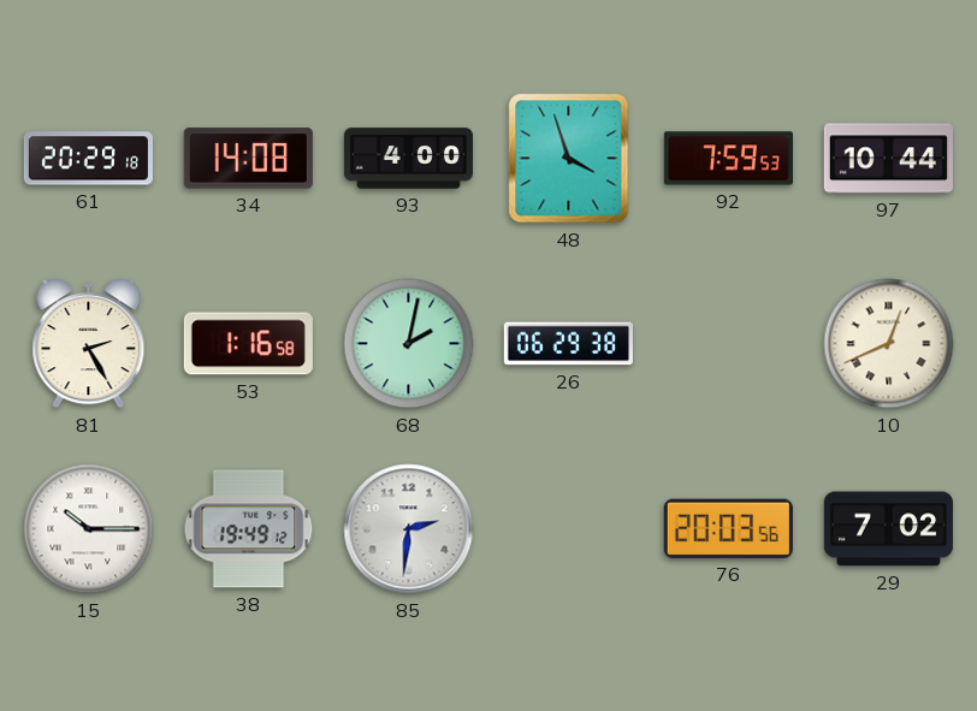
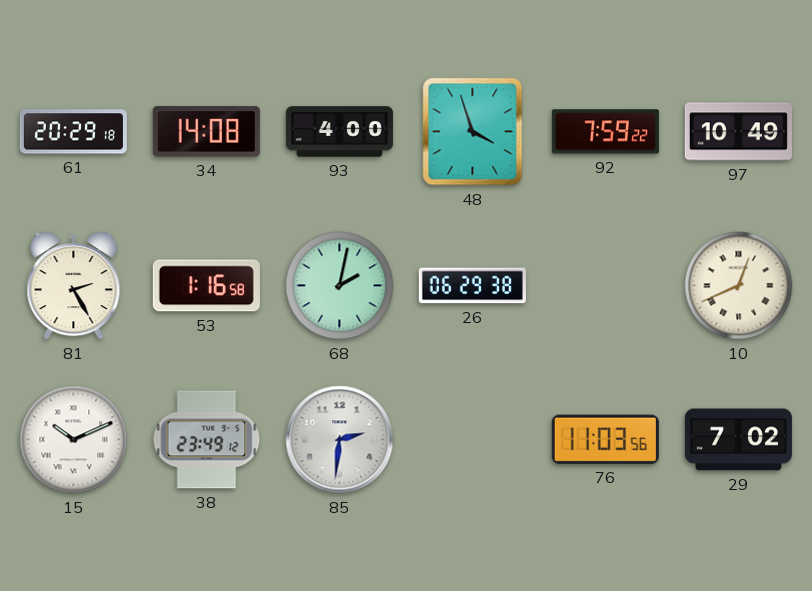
92: 7:59:53 -> 7:59:22 (605, 132)
97: 10:44 -> 10:49 (738, 132)
15: 10:15 -> 10:11 (74, 440)
38: 19:49 -> 23:49 (207, 440)
76: 20:03 -> 11:03 (605, 439)
